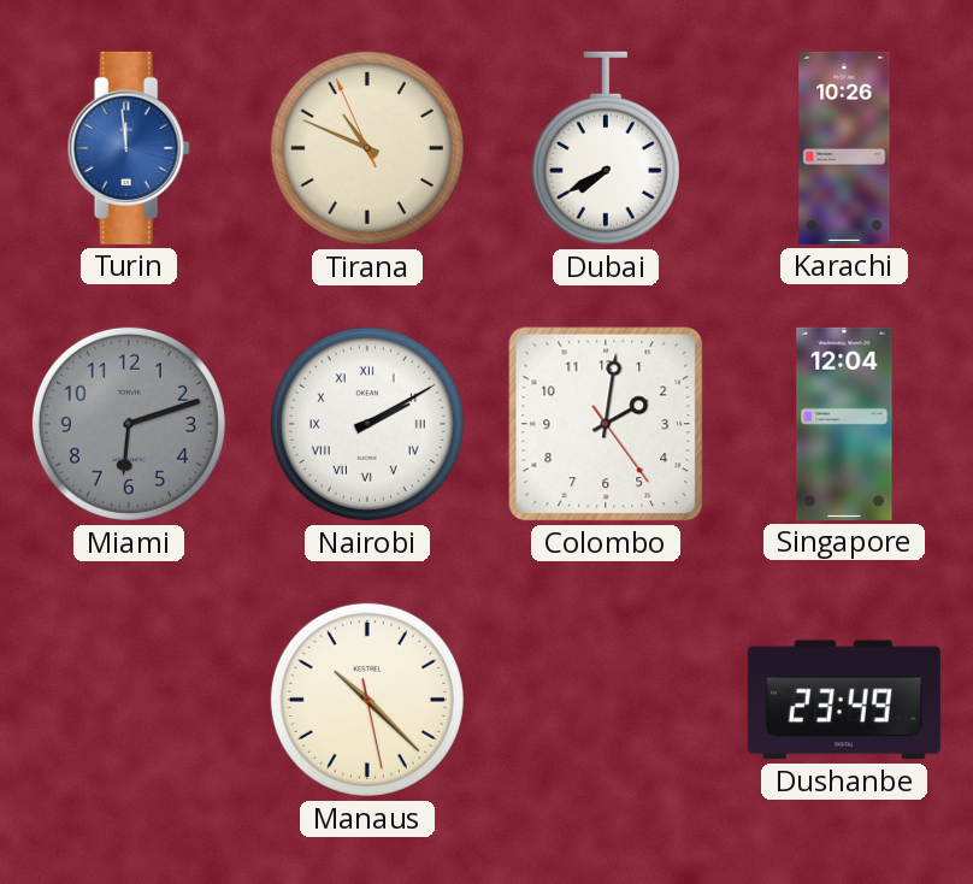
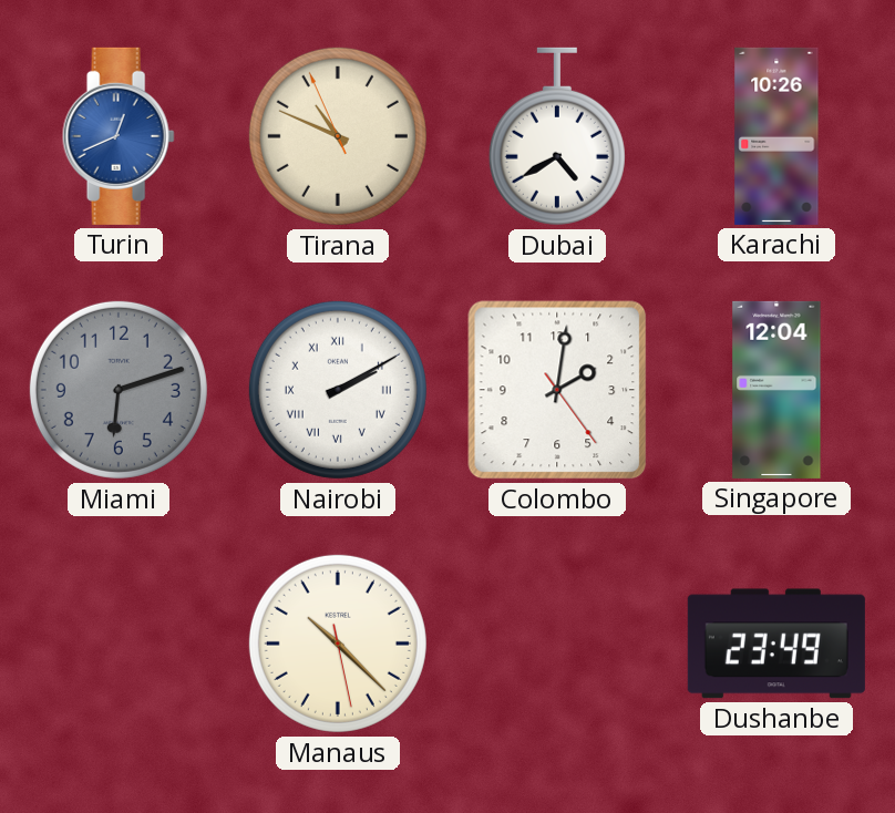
Turin: 11:59 -> 12:41 (119, 136)
Dubai: 7:40 -> 4:40 (557, 136)
